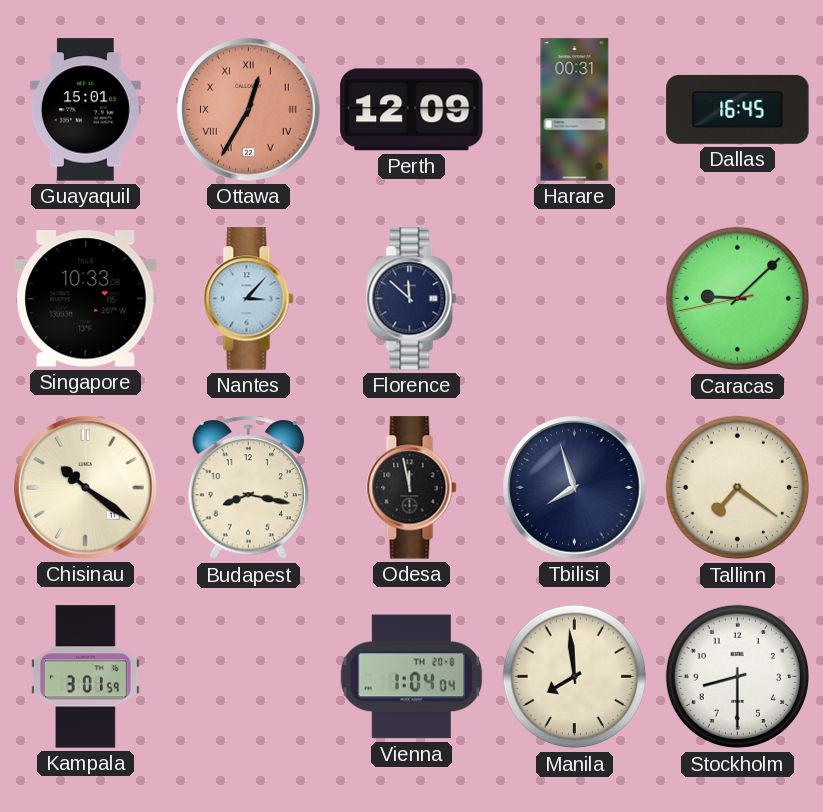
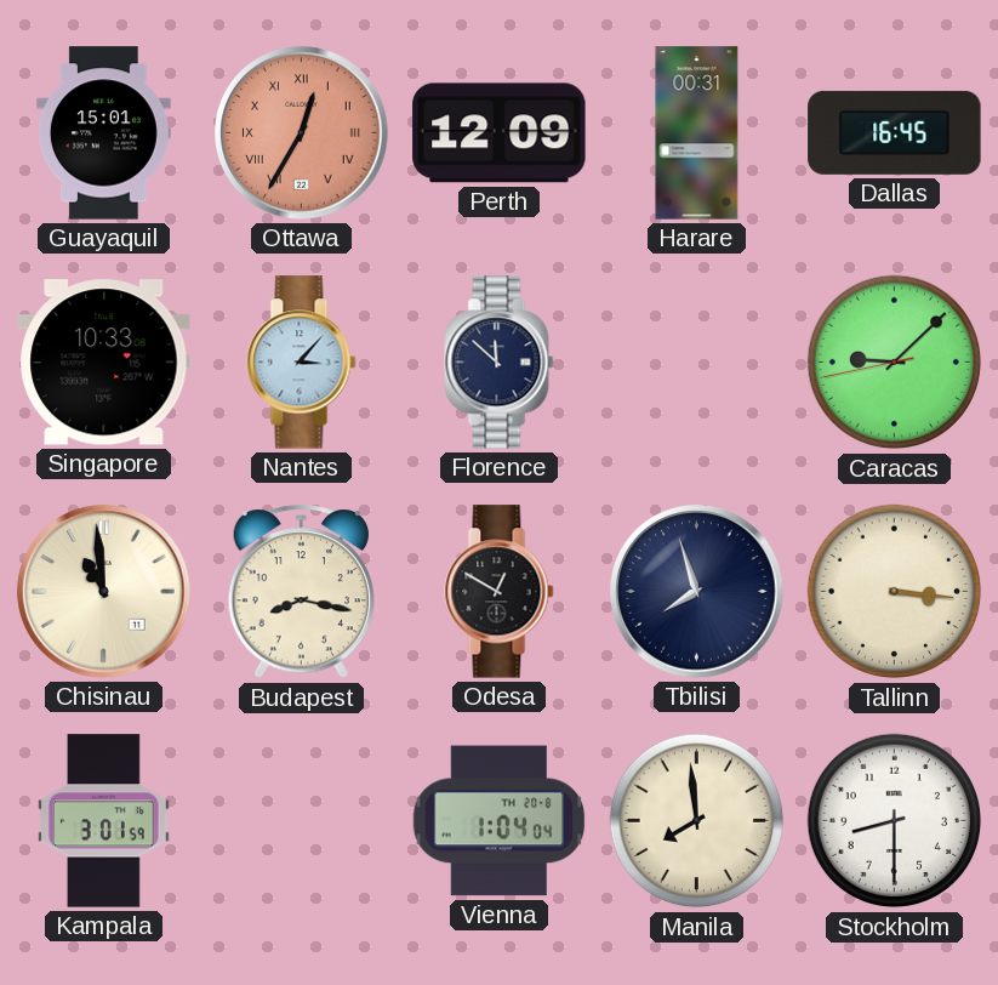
Chisinau: 10:21 -> 10:59 (104, 592)
Odesa: 11:58 -> 12:50 (500, 592)
Tallinn: 7:21 -> 3:16 (895, 592)
